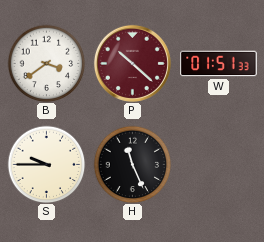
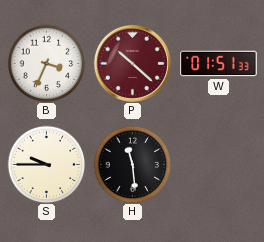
B: 3:39 -> 3:34 (46, 63)
H: 11:26 -> 11:29 (132, 164)
